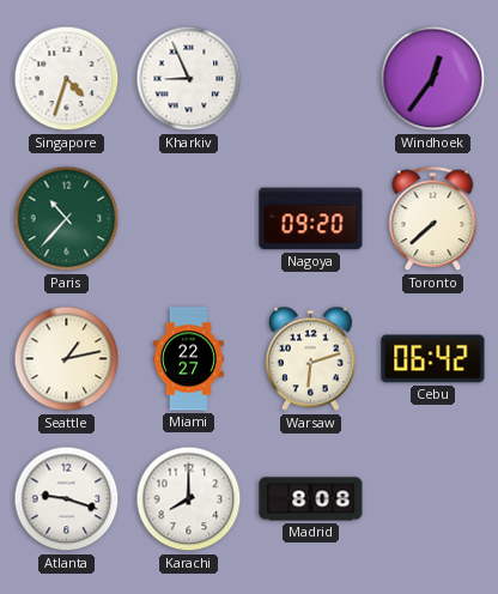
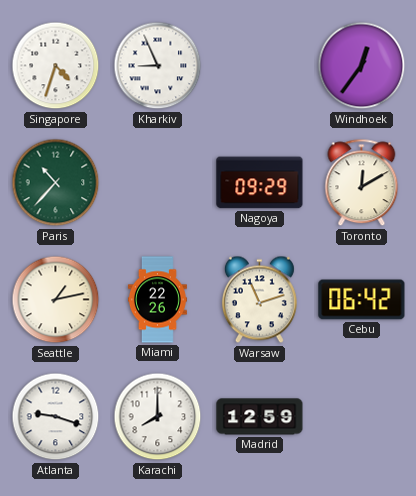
Nagoya: 09:20 -> 09:29 (260, 183)
Toronto: 7:38 -> 12:10 (362, 183)
Miami: 22:27 -> 22:26 (157, 300)
Warsaw: 6:12 -> 11:12 (259, 300)
Madrid: 8:08 -> 12:59 (260, 417)
